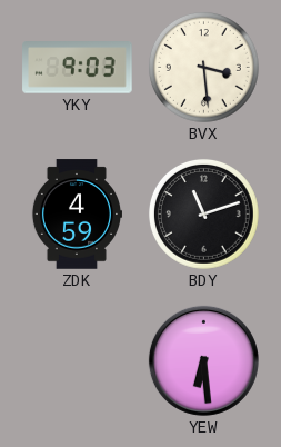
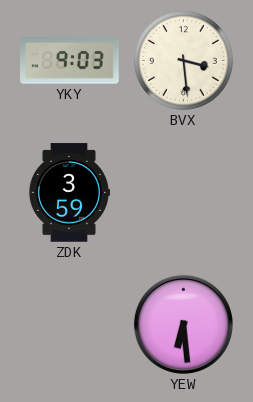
ZDK: 4:59 -> 3:59 (68, 193)
BDY: 11:12 -> none (203, 213)
